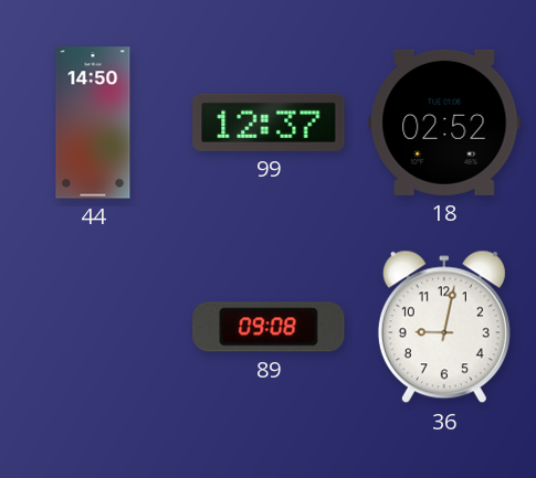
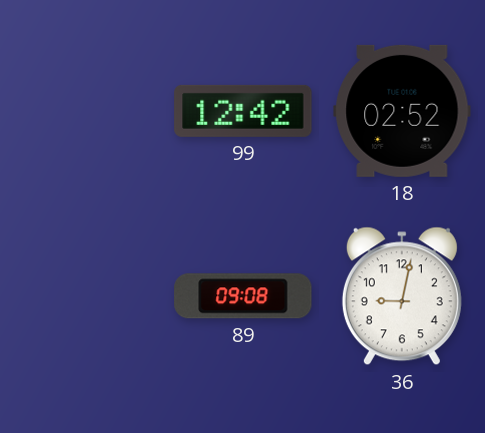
44: 14:50 -> none (93, 123)
99: 12:37 -> 12:42 (243, 111)
